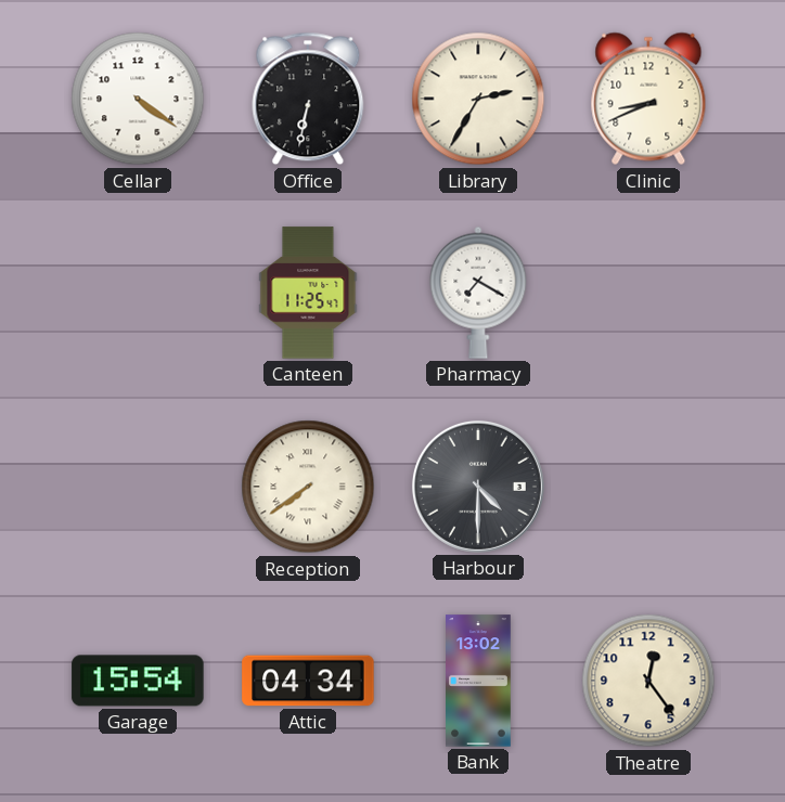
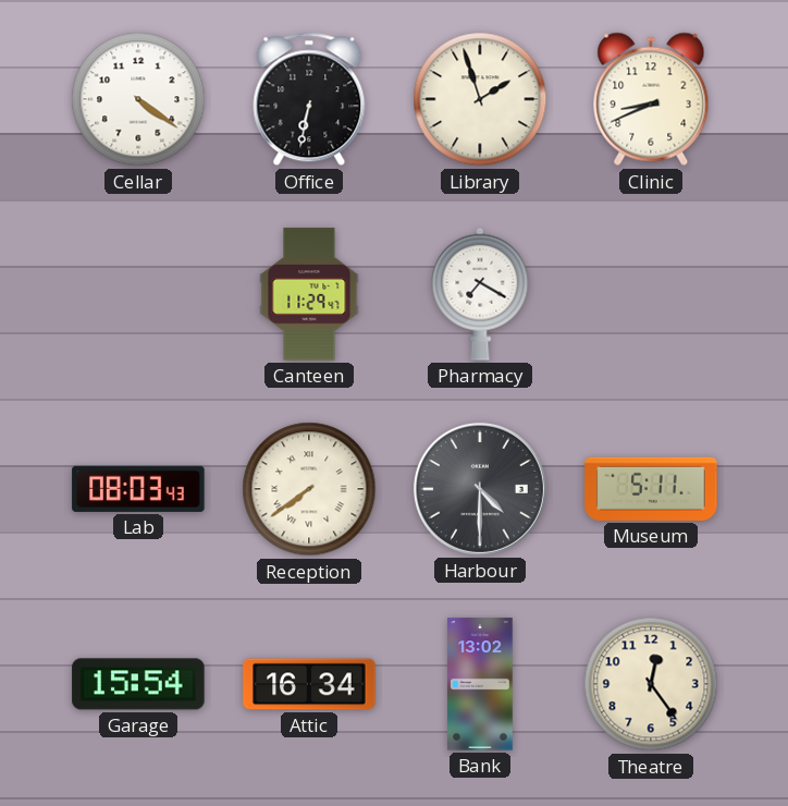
Library: 2:35 -> 1:57 (480, 99)
Canteen: 11:25 -> 11:29 (309, 294)
Lab: none -> 08:03 (138, 489)
Museum: none -> 5:11 (651, 489)
Attic: 04:34 -> 16:34 (309, 684)
